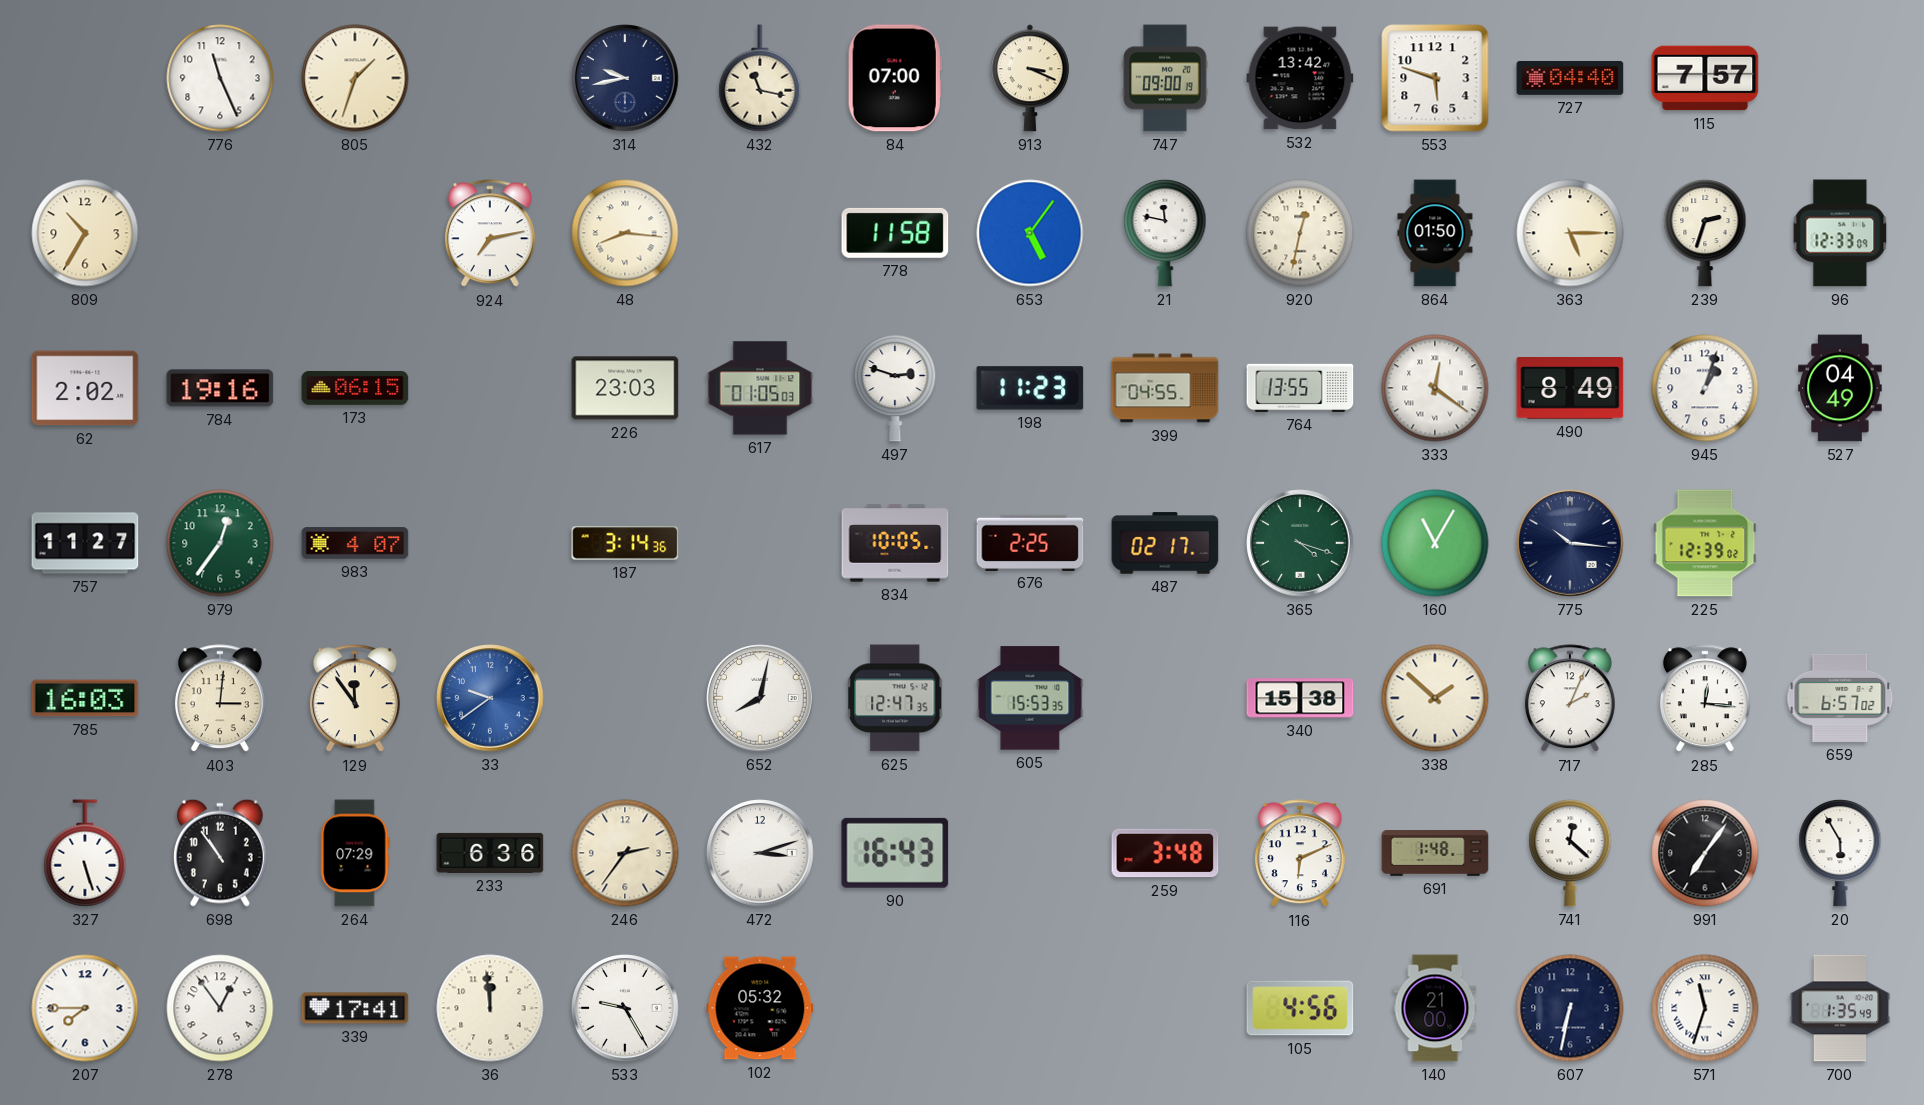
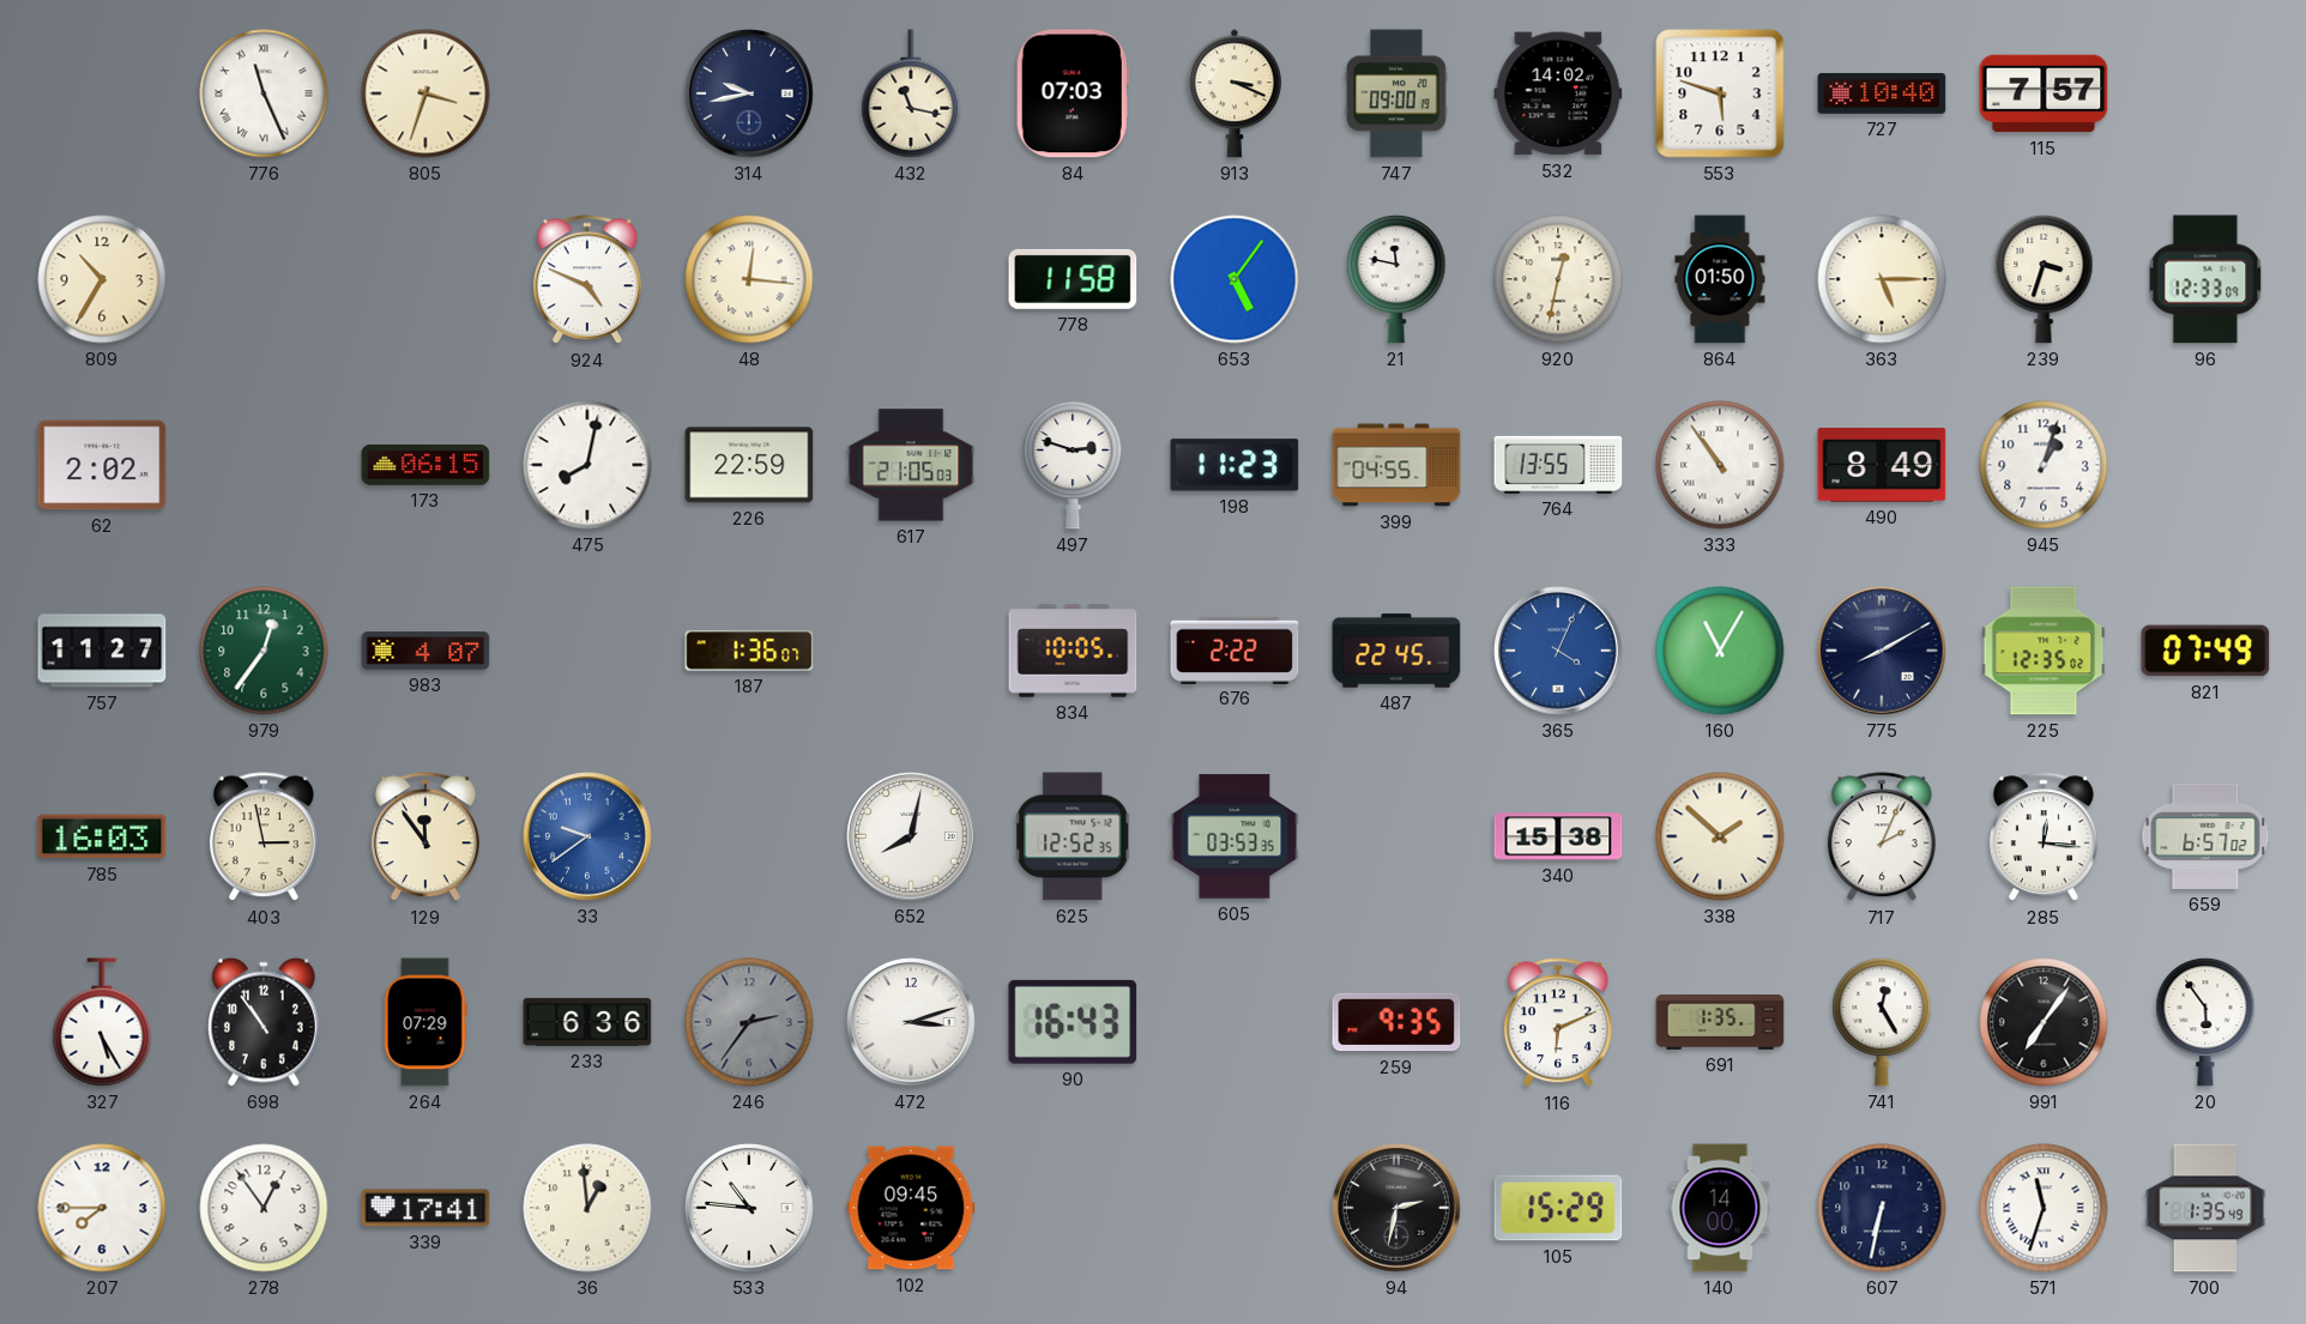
776 numerals: Arabic -> Roman (264, 93)
805: 1:33 -> 3:33 (425, 93)
84: 07:00 -> 07:03 (1073, 93)
532: 13:42 -> 14:02 (1558, 93)
727: 04:40 -> 10:40 (1882, 93)
924: 7:13 -> 4:49 (587, 280)
48: 8:16 -> 12:16 (749, 279)
239: 2:33 -> 3:33 (2044, 279)
784: 19:16 -> none (220, 388)
475: none -> 8:02 (587, 465)
226: 23:03 -> 22:59 (749, 465)
617: 01:05 -> 21:05 (911, 465)
333: 12:21 -> 10:54 (1720, 465)
527: 04:49 -> none (1840, 388)
187: 3:14 -> 1:36 (749, 651)
676: 2:25 -> 2:22 (1235, 649)
487: 02:17 -> 22:45 (1396, 651)
365: 4:18 -> 4:04 (1558, 651)
365 dial: green -> blue (1558, 651)
775: 10:16 -> 8:10 (1882, 651)
225: 12:39 -> 12:35 (2044, 651)
821: none -> 07:49 (2205, 651)
403: 3:01 -> 2:58 (264, 838)
625: 12:47 -> 12:52 (1073, 836)
605: 15:53 -> 03:53 (1235, 836)
327: 5:27 -> 5:25 (102, 1022)
246 dial: cream -> grey (749, 1022)
259: 3:48 -> 9:35 (1396, 1022)
691: 1:48 -> 1:35 (1720, 1023)
741: 12:22 -> 12:25 (1882, 1022)
20: 5:55 -> 5:54 (2205, 1022)
36: 11:59 -> 12:59 (587, 1208)
533: 9:25 -> 10:46 (749, 1208)
102: 05:32 -> 09:45 (911, 1208)
94: none -> 2:32 (1396, 1208)
105: 4:56 -> 15:29 (1558, 1208)
140: 21:00 -> 14:00 (1720, 1208)
